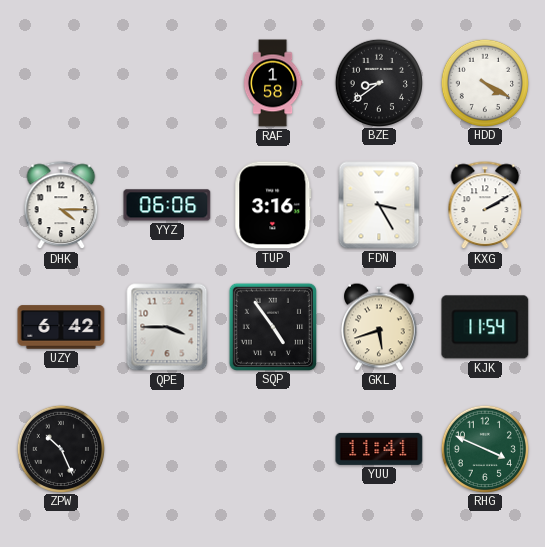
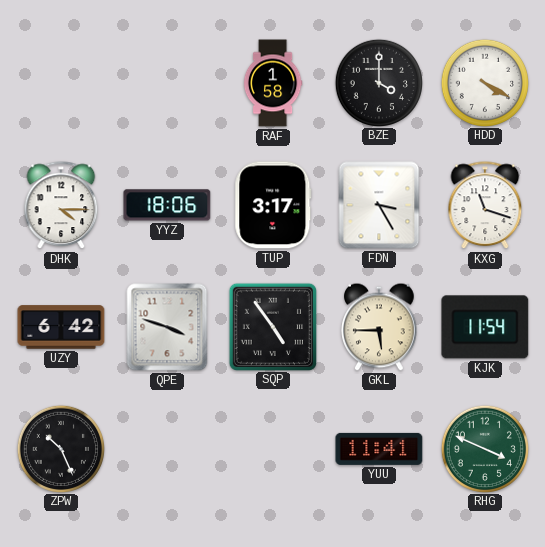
BZE: 8:39 -> 4:00 (378, 82)
YYZ: 06:06 -> 18:06 (167, 205)
TUP: 3:16 -> 3:17 (273, 205)
KXG: 2:10 -> 11:18 (485, 206)
QPE: 3:45 -> 3:48 (167, 327)
GKL: 5:42 -> 5:45 (380, 327)
